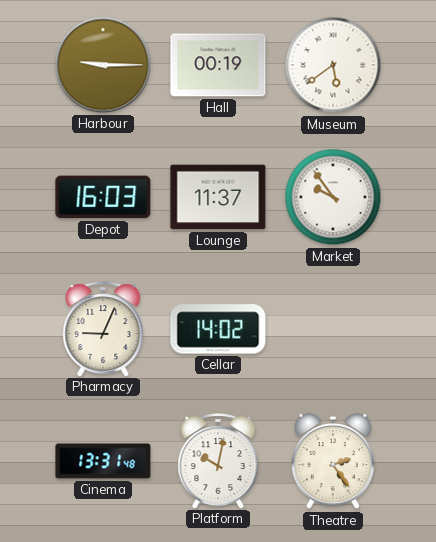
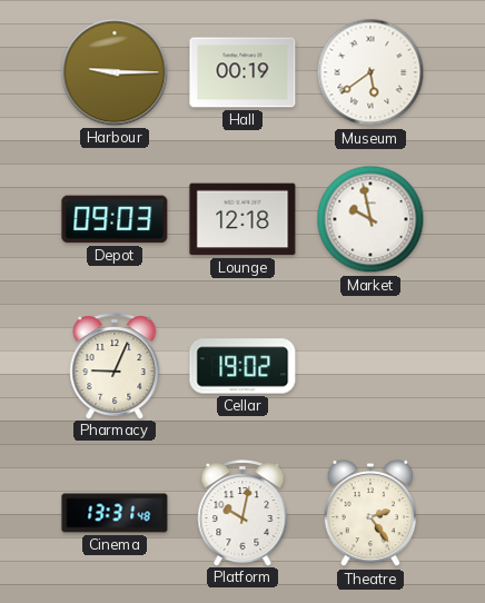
Depot: 16:03 -> 09:03 (115, 219)
Lounge: 11:37 -> 12:18 (242, 219)
Market: 9:54 -> 9:58 (370, 219)
Cellar: 14:02 -> 19:02 (242, 366)
